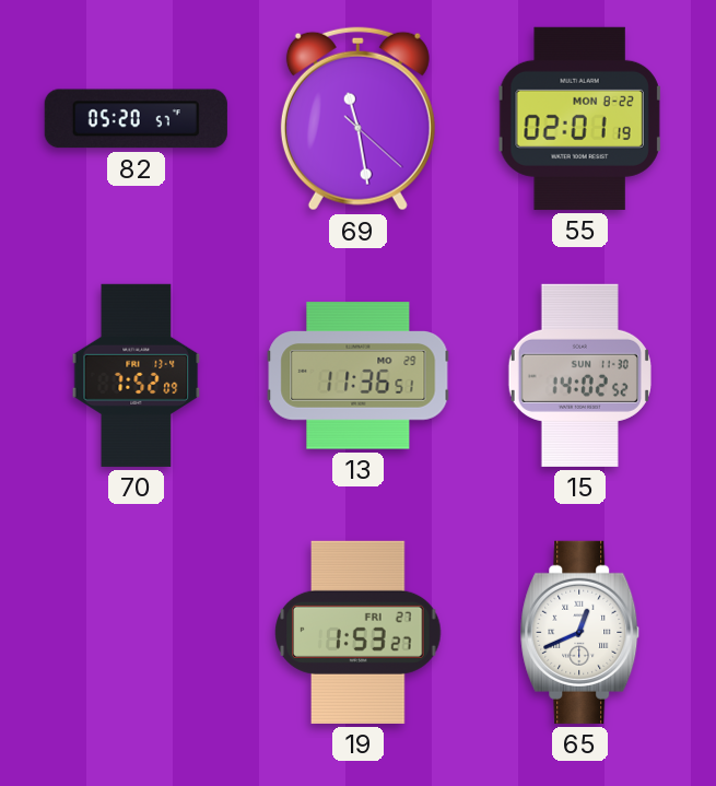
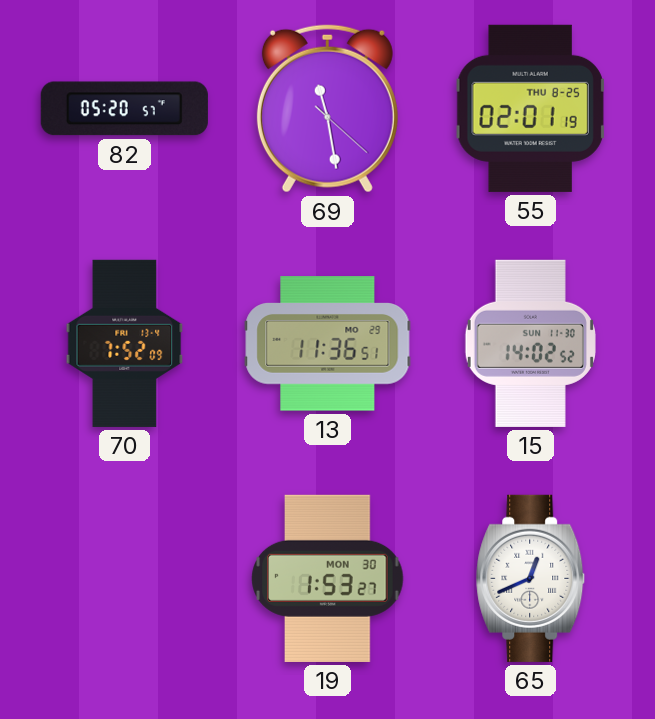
55 date: MON 8-22 -> THU 8-25 (530, 108)
19 date: FRI 27 -> MON 30 (328, 578)
